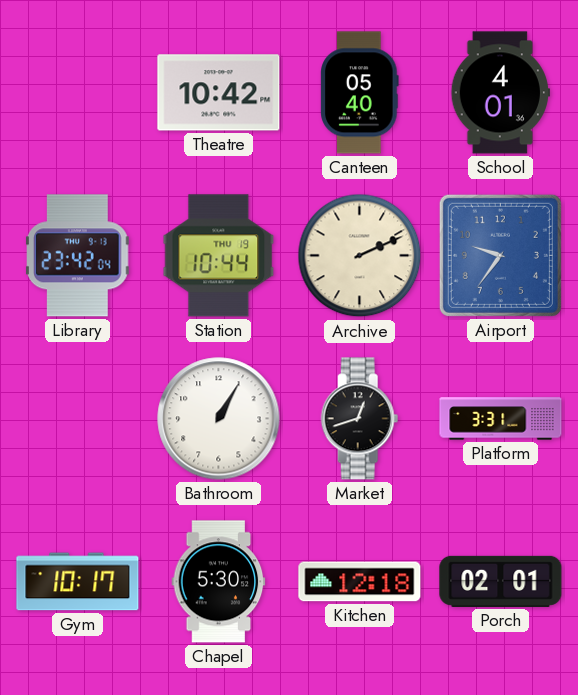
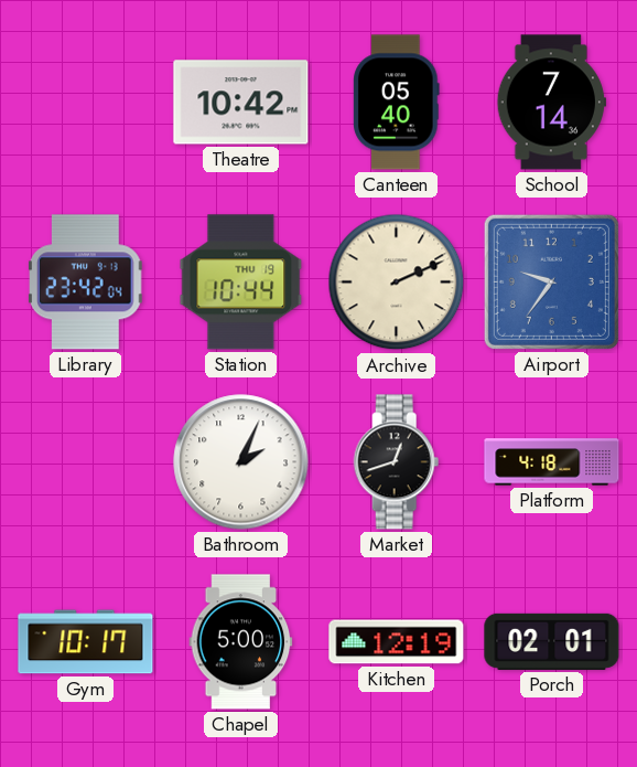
School: 4:01 -> 7:14 (551, 103)
Bathroom: 1:05 -> 2:04 (241, 462)
Platform: 3:31 -> 4:18 (552, 462)
Chapel: 5:30 -> 5:00 (241, 642)
Kitchen: 12:18 -> 12:19 (397, 642)
